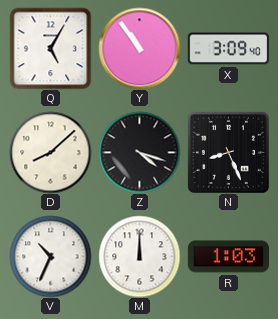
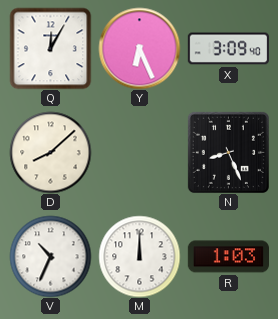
Q: 5:05 -> 12:05 (50, 48)
Y: 10:54 -> 6:26 (139, 48)
Z: 4:18 -> none (139, 152)
